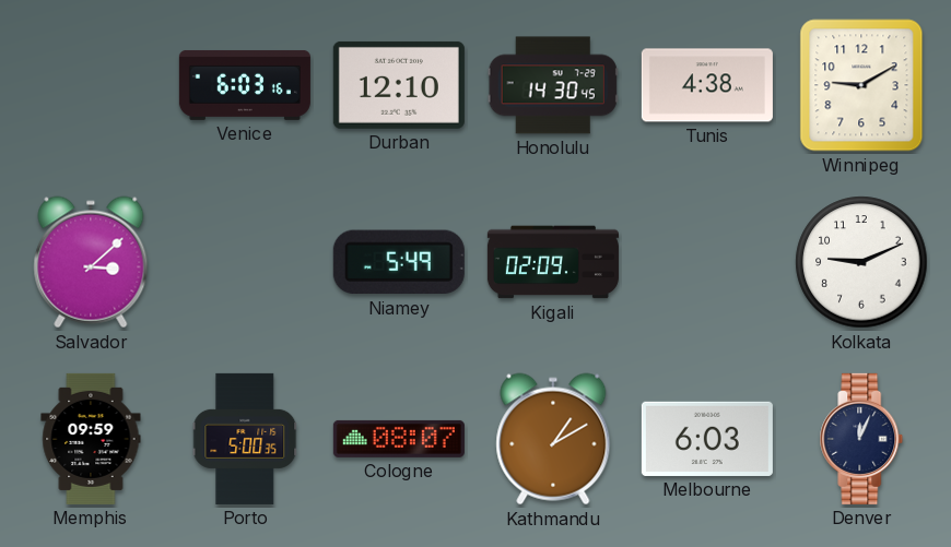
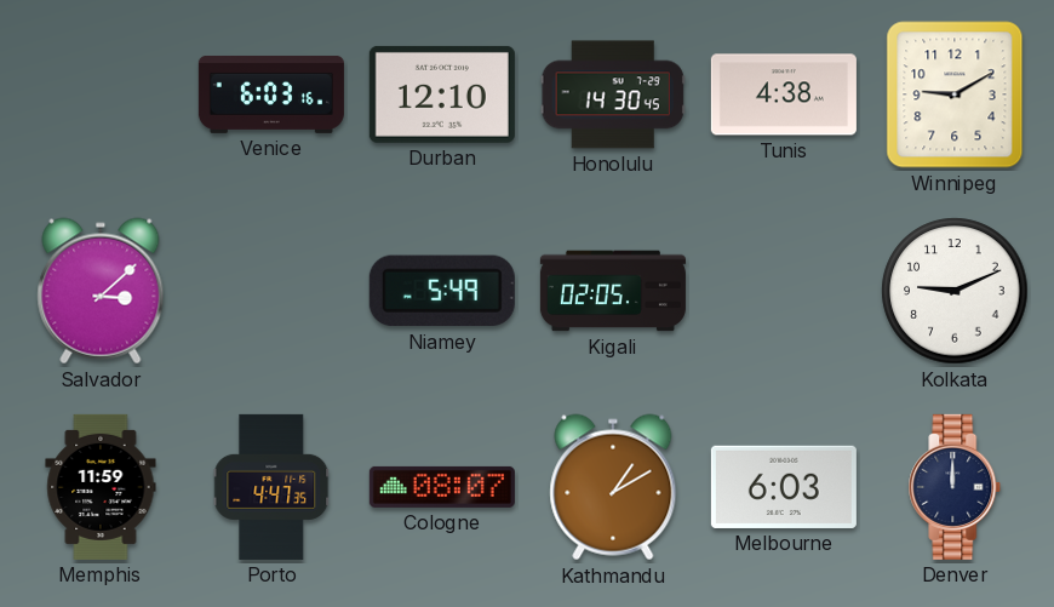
Kigali: 02:09 -> 02:05 (613, 291)
Memphis: 09:59 -> 11:59 (101, 487)
Porto: 5:00 -> 4:47 (271, 487)
Denver: 12:04 -> 12:00 (955, 487)
